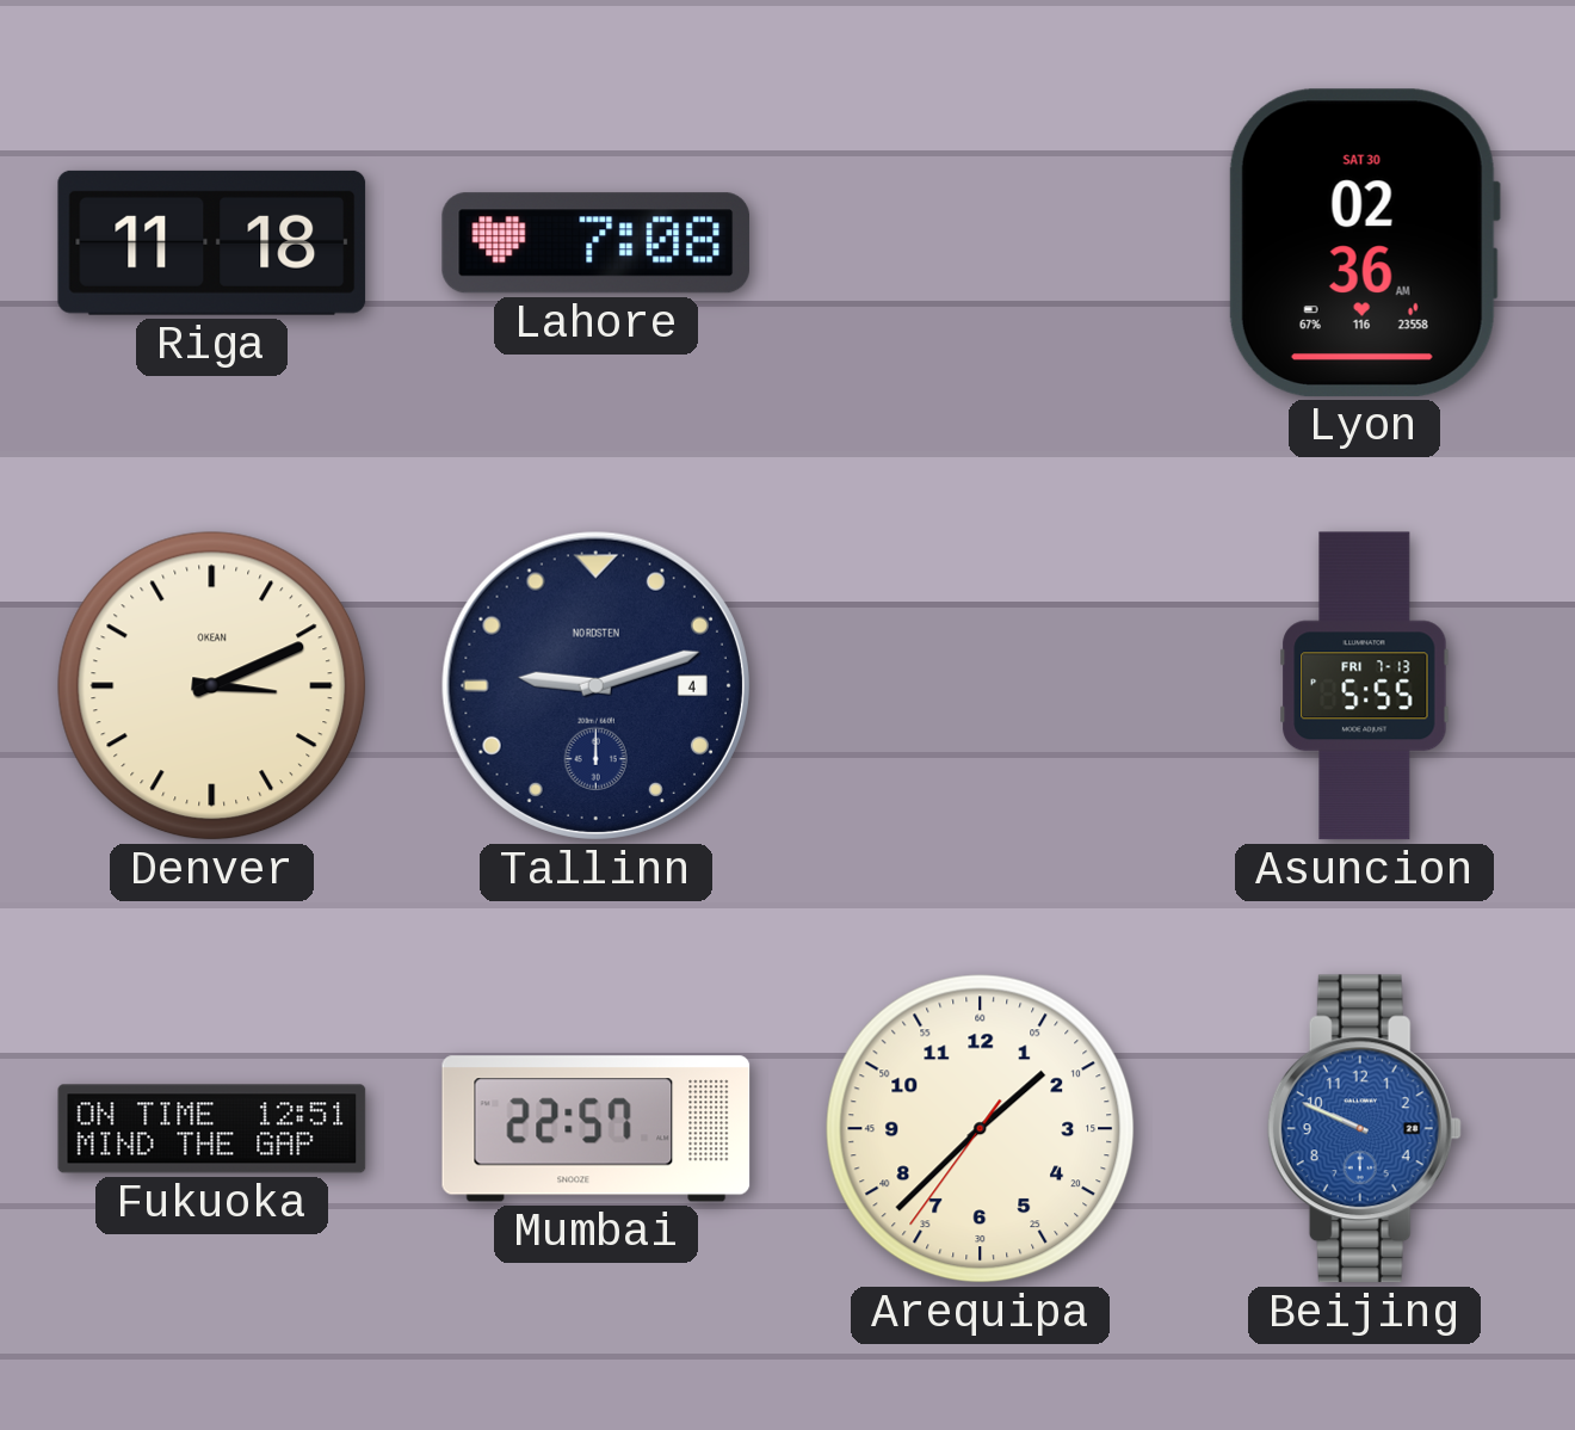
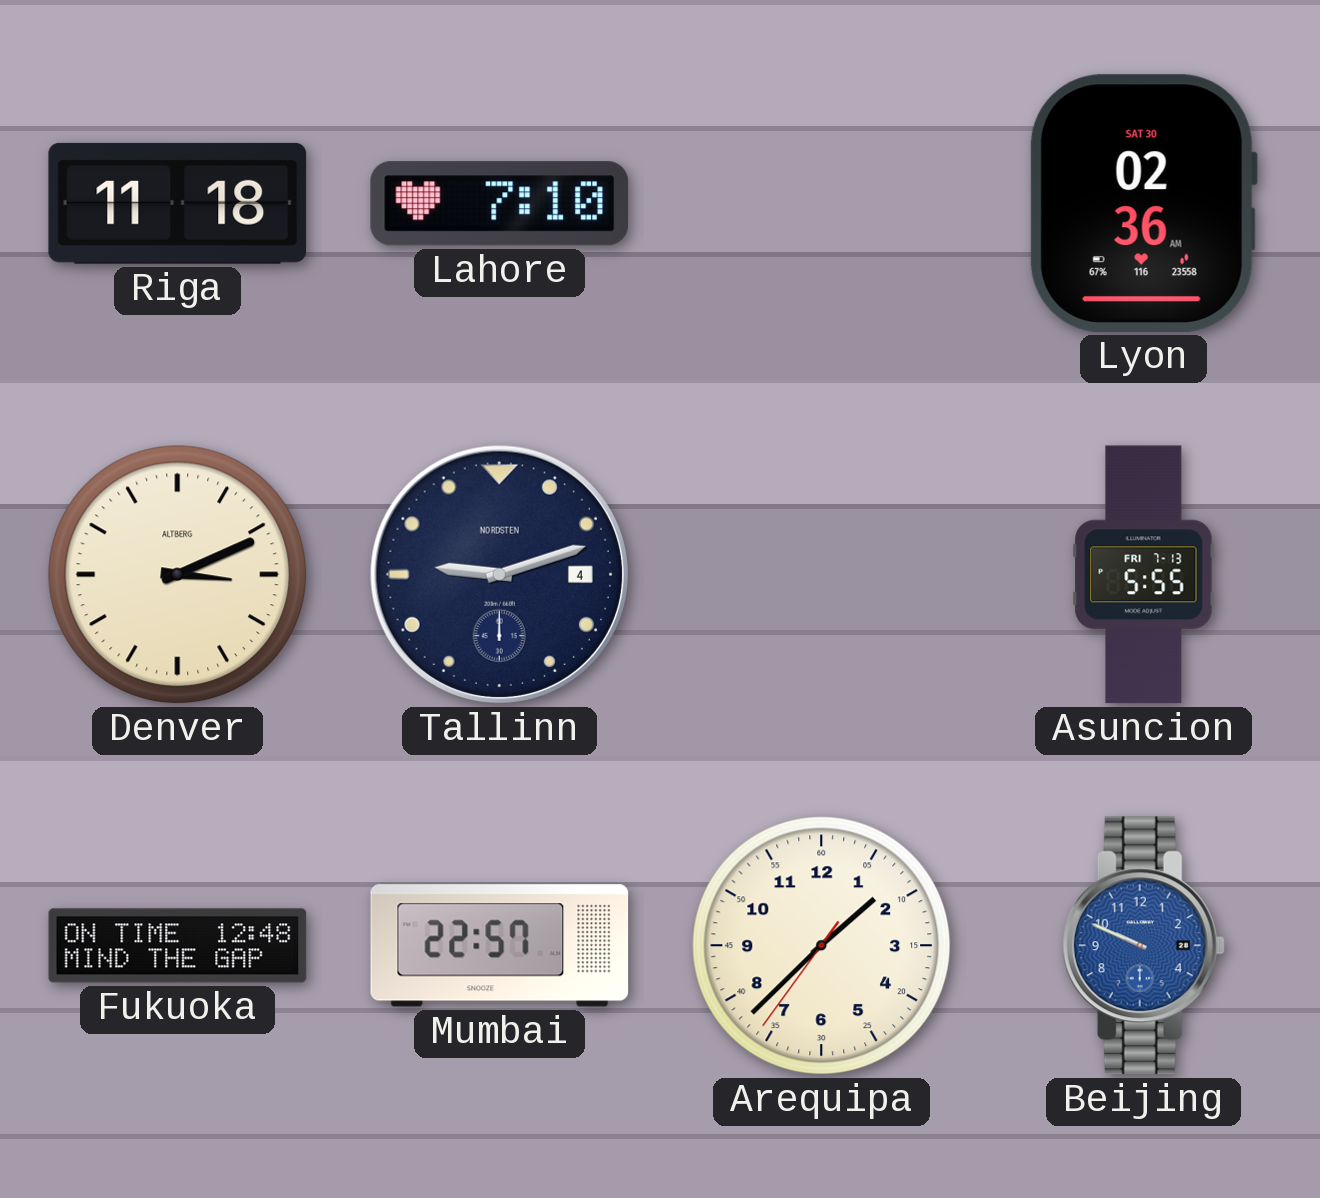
Lahore: 7:08 -> 7:10 (500, 204)
Denver brand: OKEAN -> ALTBERG (178, 575)
Fukuoka: 12:51 -> 12:48 (178, 946)
